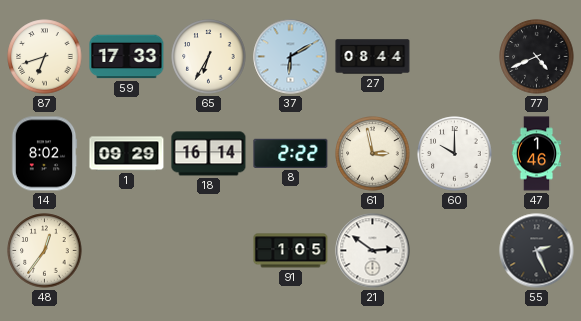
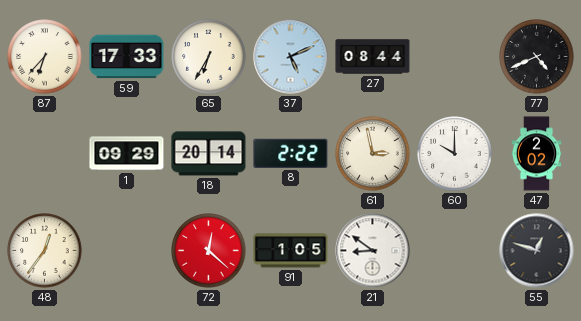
87: 6:42 -> 6:37 (45, 57)
37: 6:10 -> 5:11 (291, 57)
14: 8:02 -> none (44, 154)
18: 16:14 -> 20:14 (209, 154)
47: 1:46 -> 2:02 (537, 154)
72: none -> 12:22 (209, 251)
21: 2:51 -> 8:51 (373, 251)
55: 2:26 -> 12:48 (537, 251)
